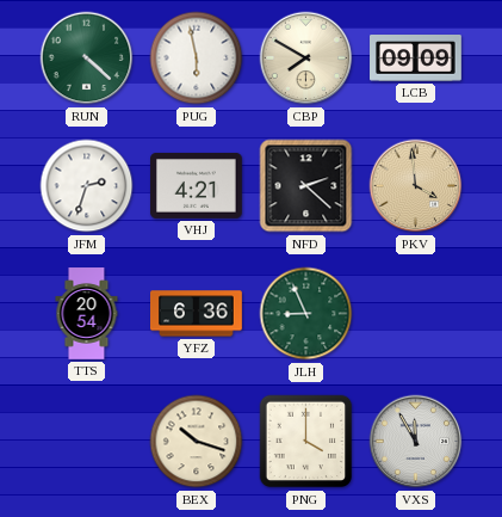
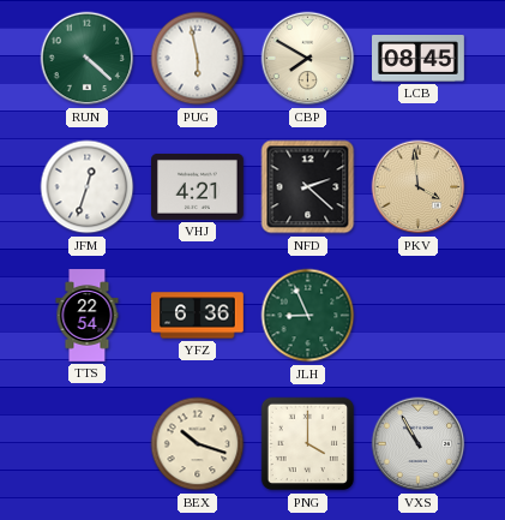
LCB: 09:09 -> 08:45 (419, 59)
JFM: 2:33 -> 12:33 (88, 187)
TTS: 20:54 -> 22:54 (88, 316)
VXS: 11:55 -> 10:55 (419, 444)
